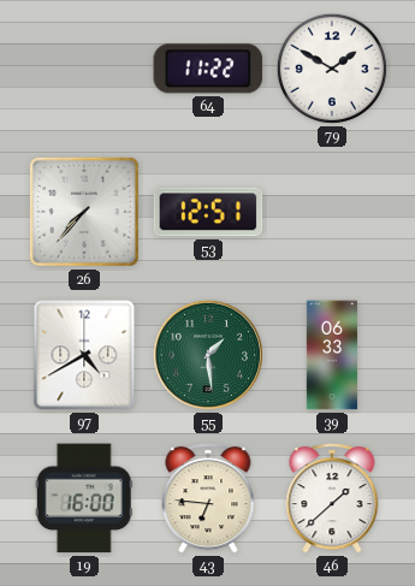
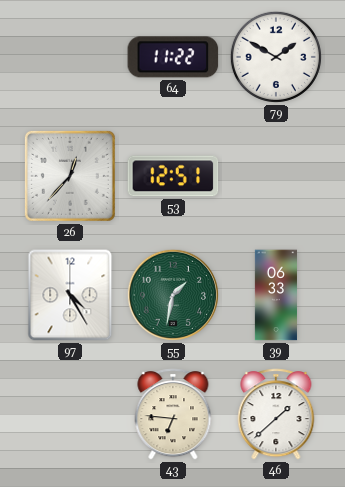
26: 7:37 -> 12:37 (70, 176)
97: 4:40 -> 4:25 (70, 295)
55: 1:29 -> 1:32 (173, 295)
19: 16:00 -> none (84, 498)
